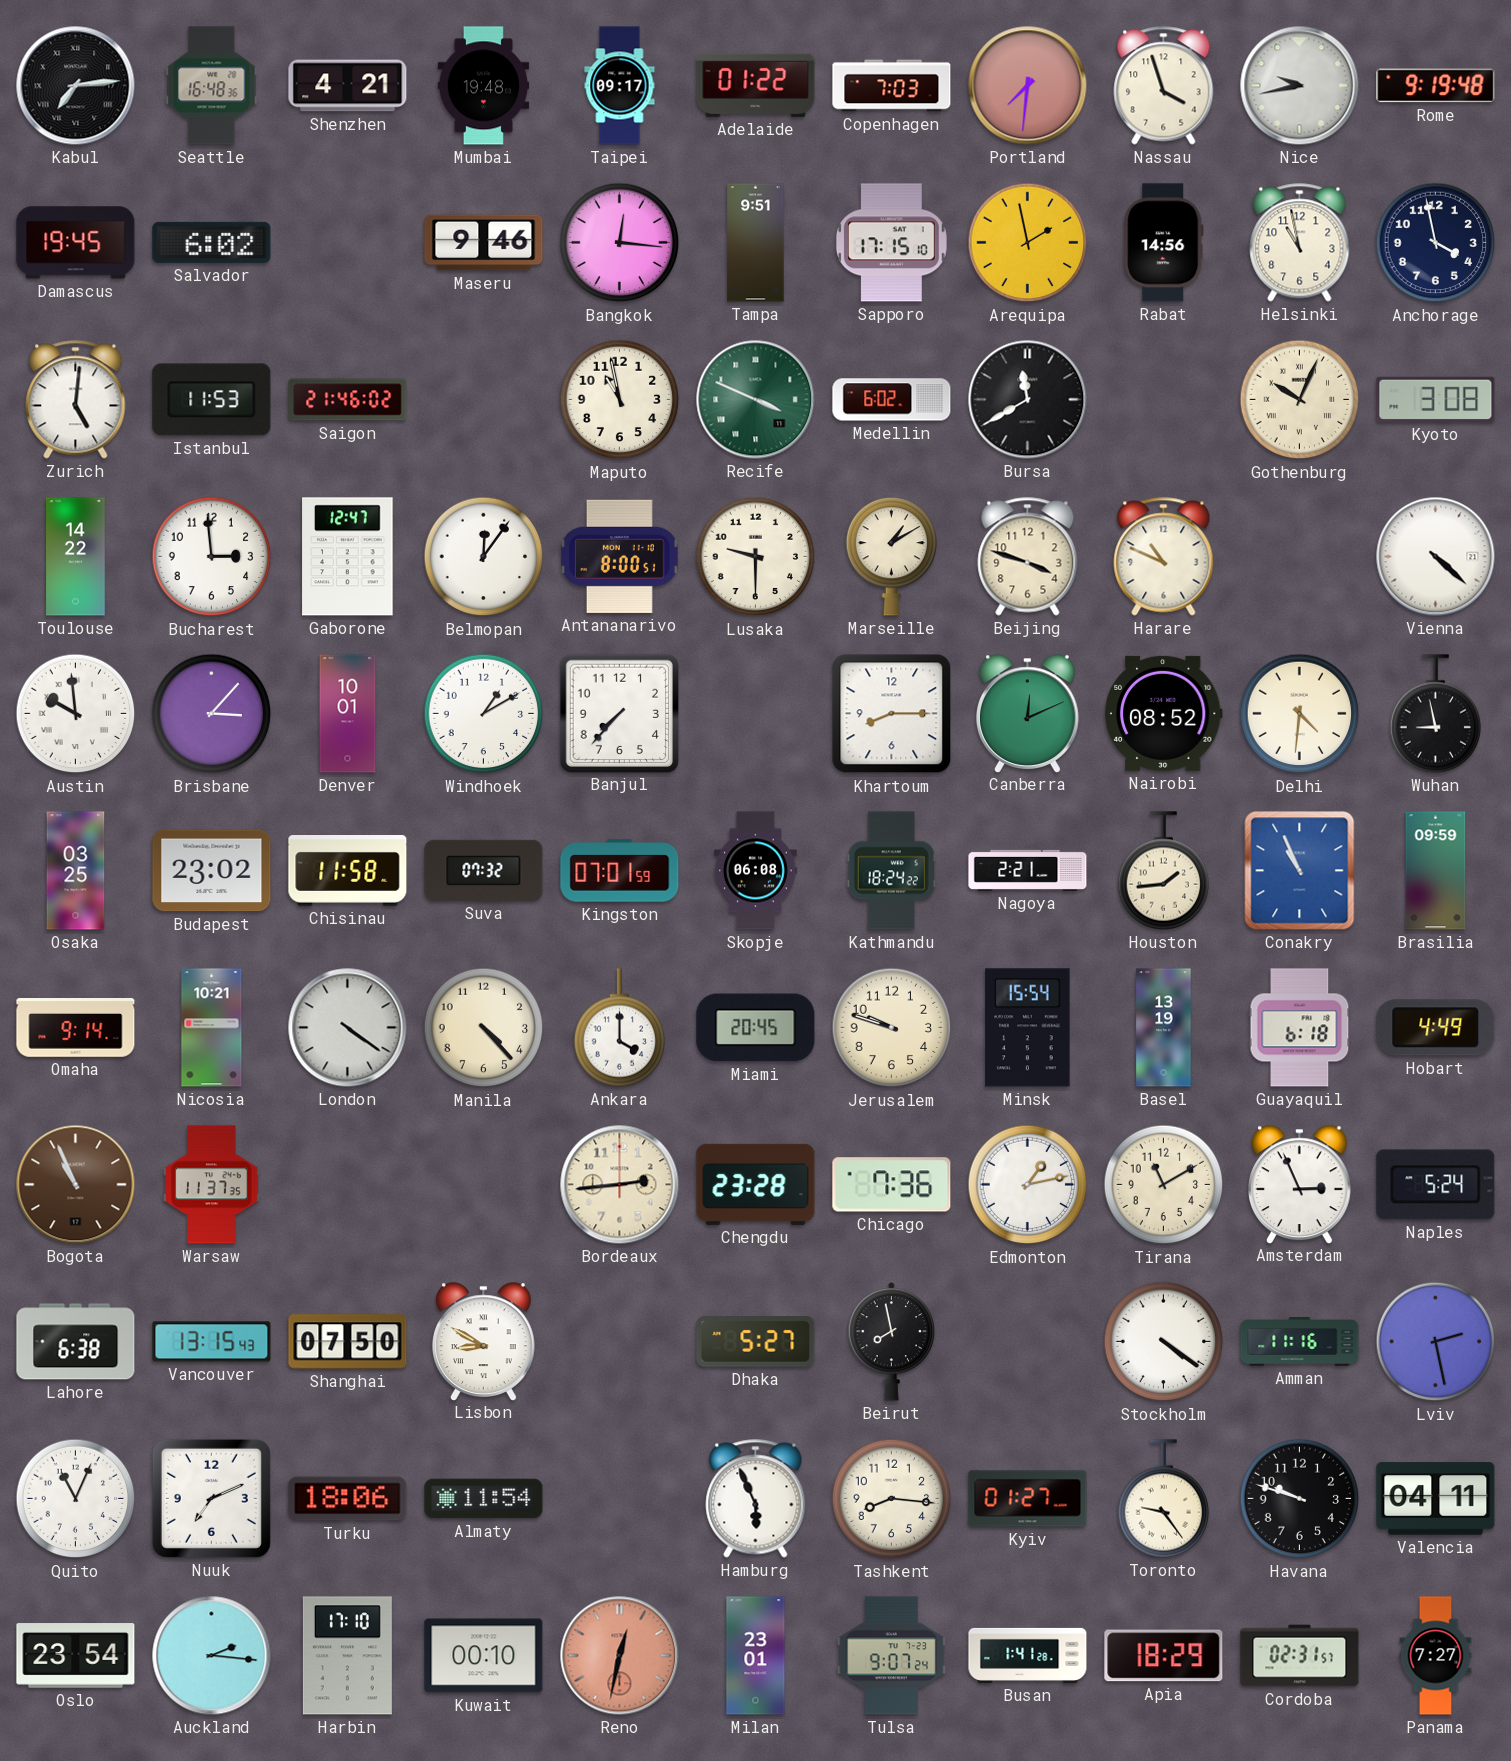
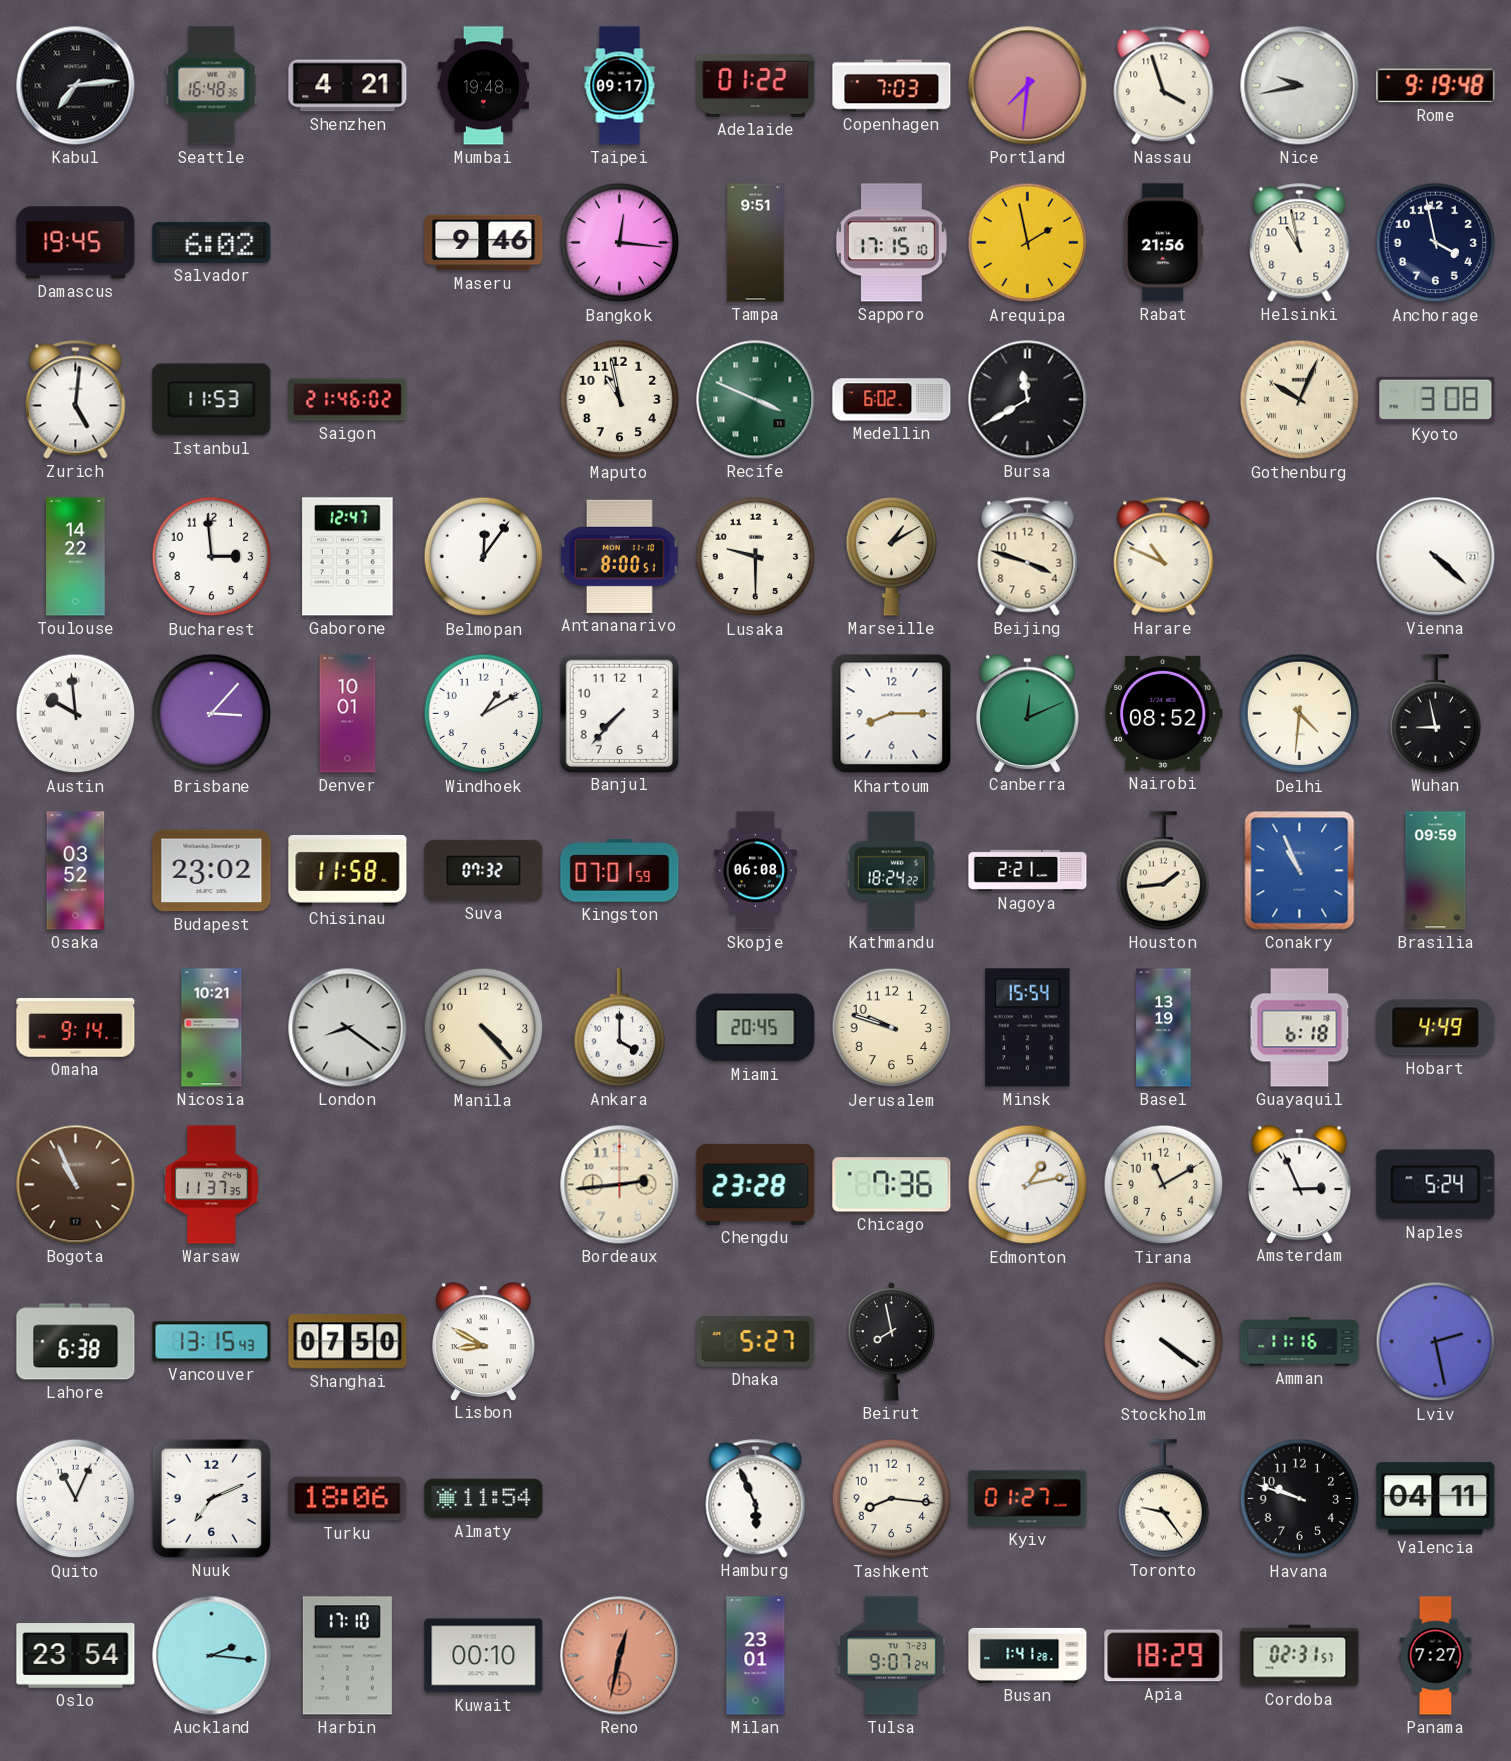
Rabat: 14:56 -> 21:56 (1164, 243)
Osaka: 03:25 -> 03:52 (76, 871)
London: 4:21 -> 8:21 (348, 1028)
